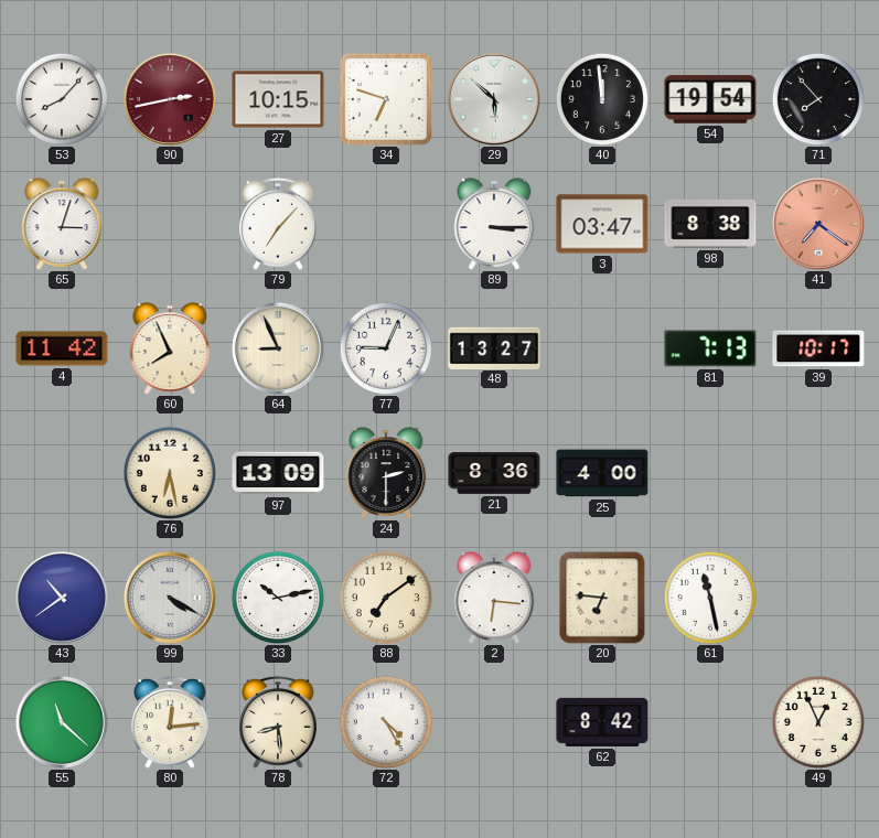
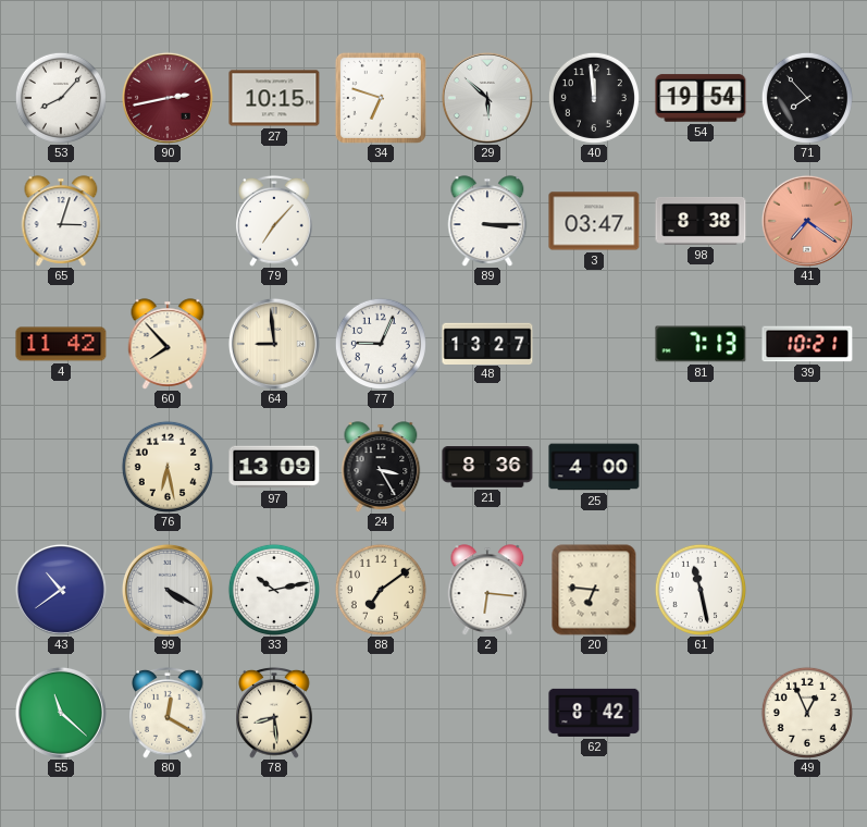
60: 7:56 -> 7:53 (168, 344)
64: 8:56 -> 8:59 (274, 344)
39: 10:17 -> 10:21 (807, 344)
24: 2:30 -> 3:25 (381, 467)
80: 12:14 -> 12:20 (168, 713)
72: 4:25 -> none (386, 722)
